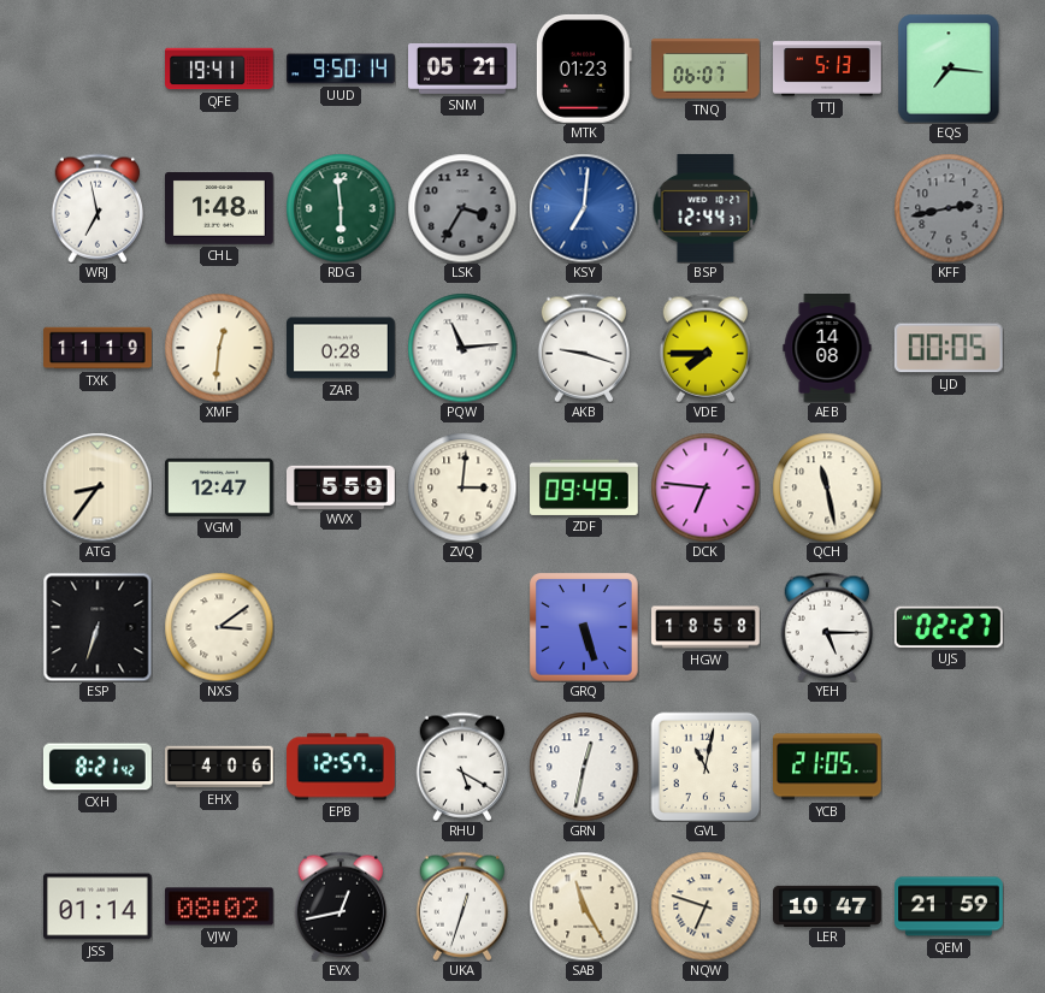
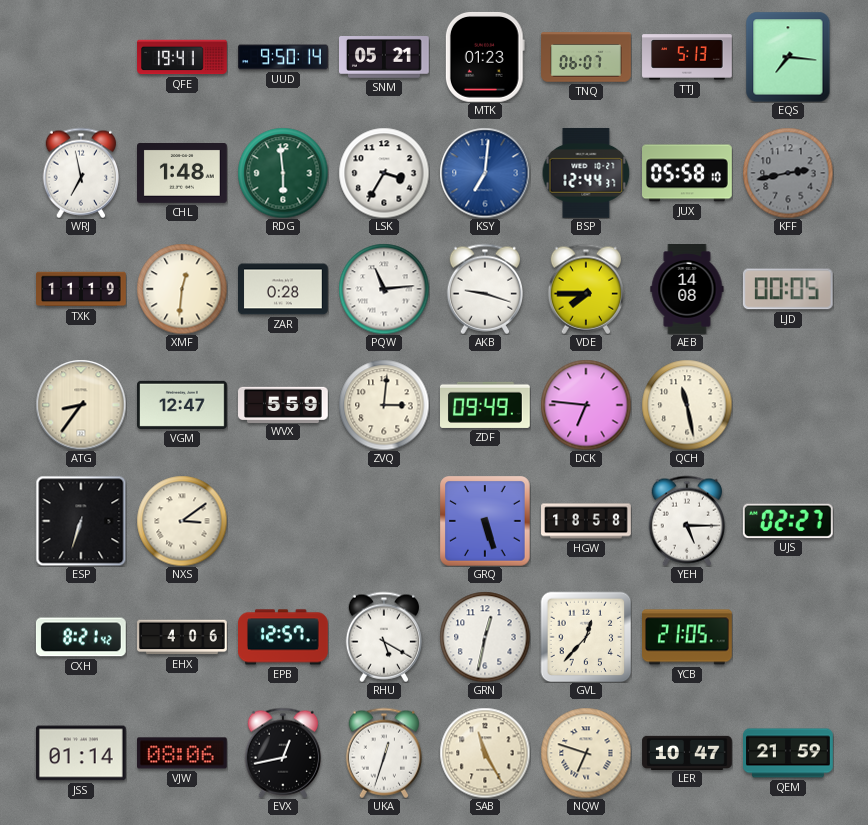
LSK dial: grey -> white (384, 173)
JUX: none -> 05:58 (688, 173)
GVL: 11:02 -> 12:37 (586, 637)
VJW: 08:02 -> 08:06 (183, 753)
